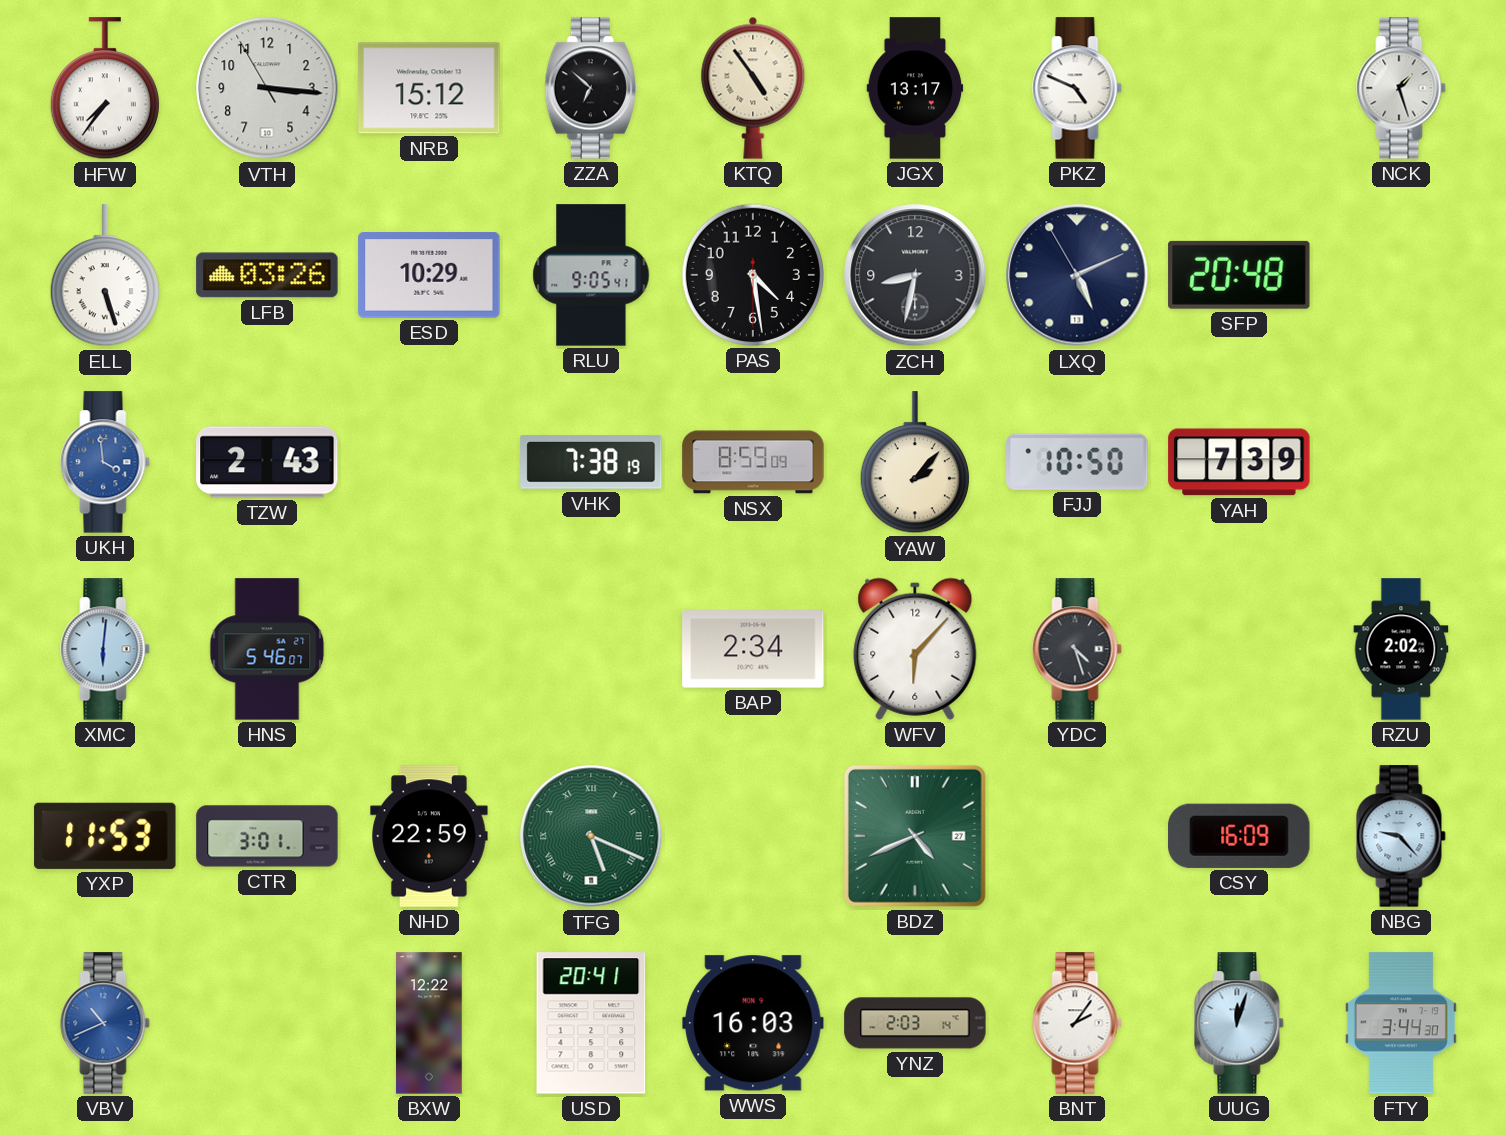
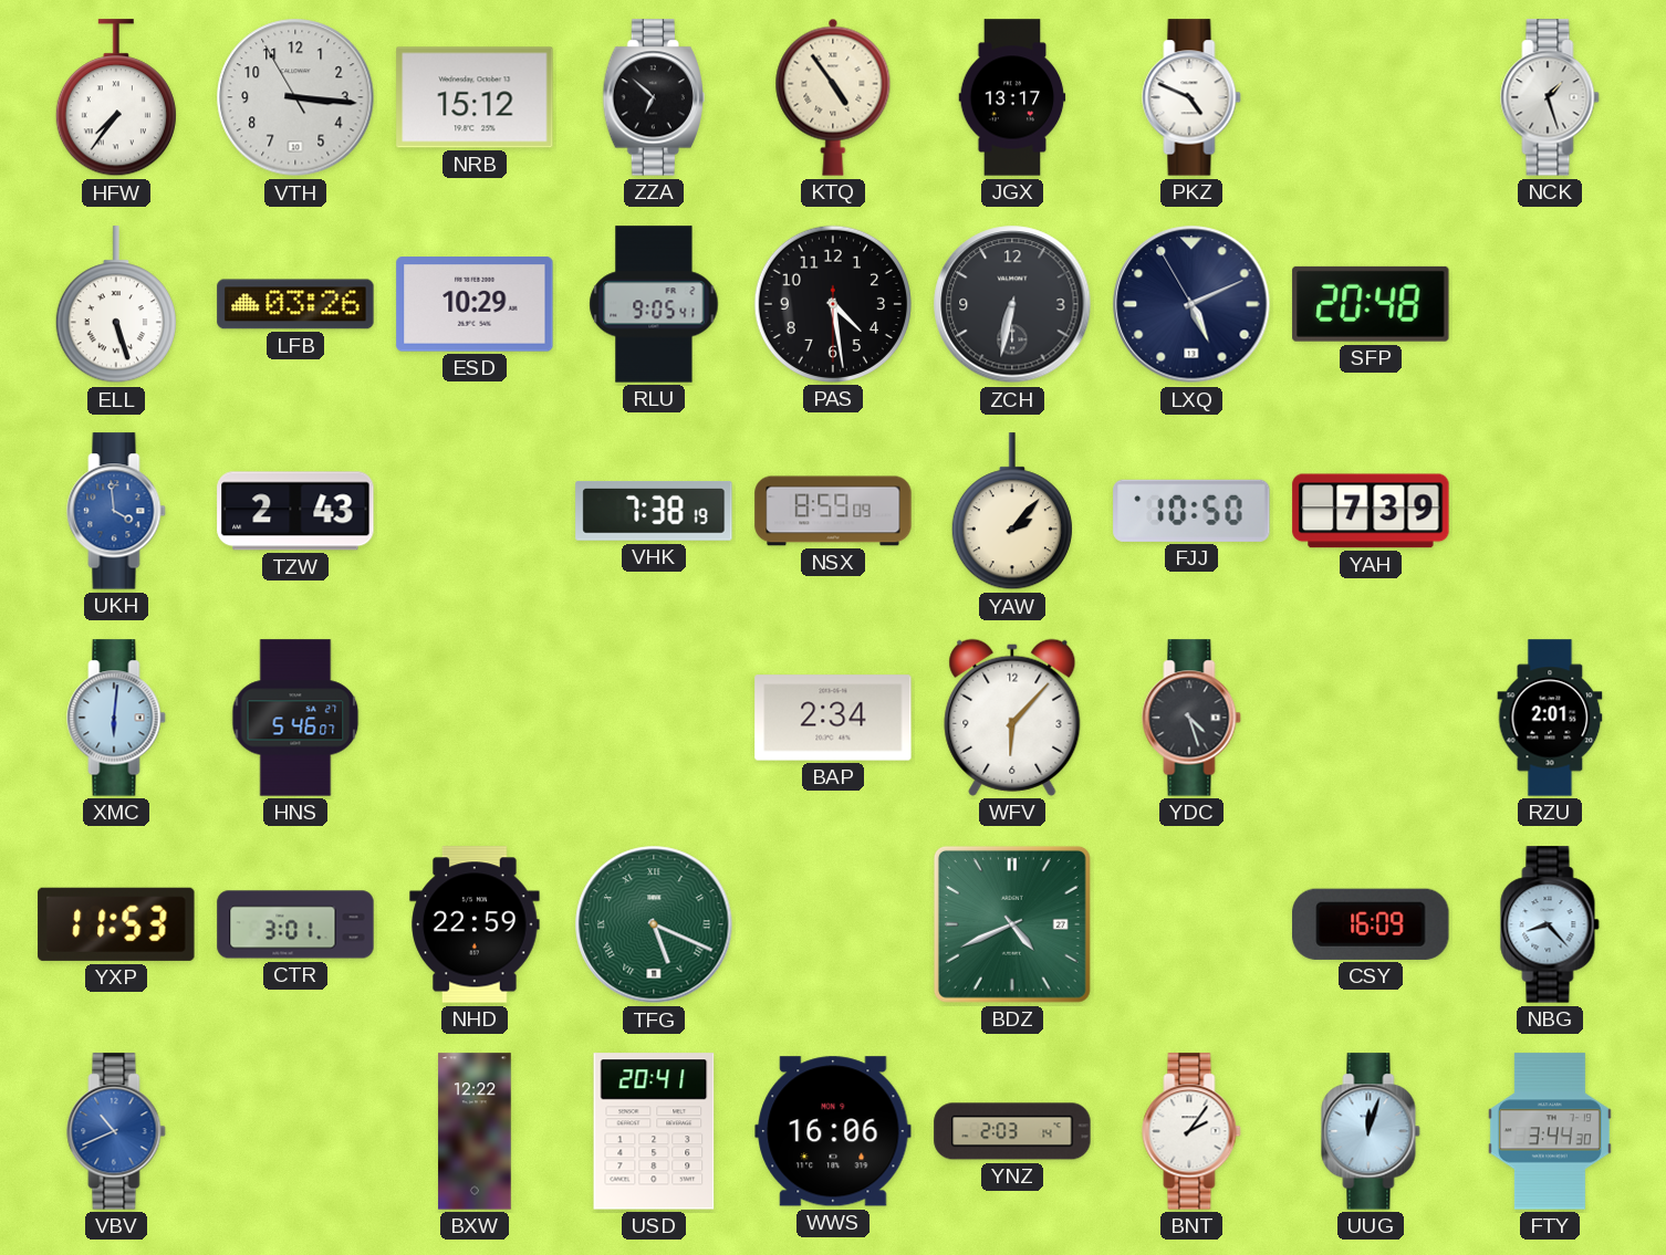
ZCH: 8:32 -> 6:32 (1012, 304)
RZU: 2:02 -> 2:01 (1550, 718)
NBG: 9:23 -> 8:23 (1550, 924)
WWS: 16:03 -> 16:06 (833, 1131)
